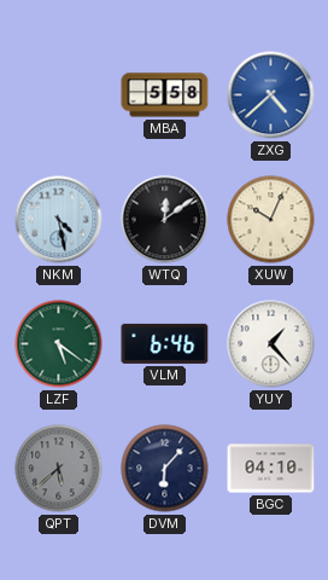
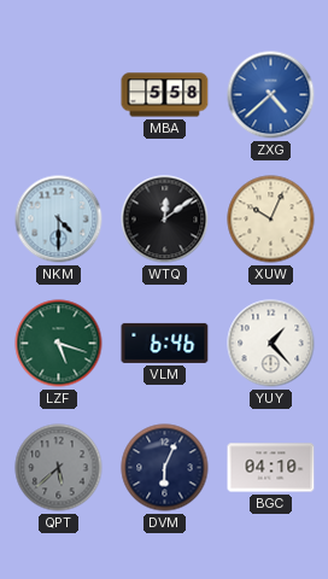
NKM: 4:28 -> 4:30 (59, 220)
LZF: 5:21 -> 5:18 (59, 344)
DVM: 6:07 -> 6:04 (165, 468)
